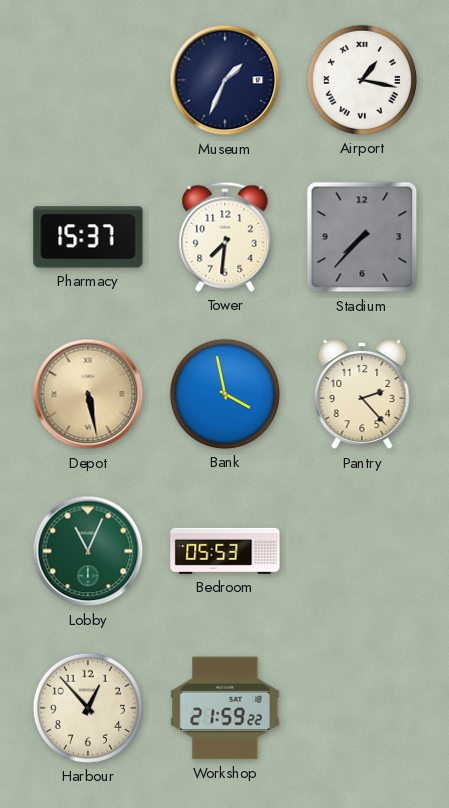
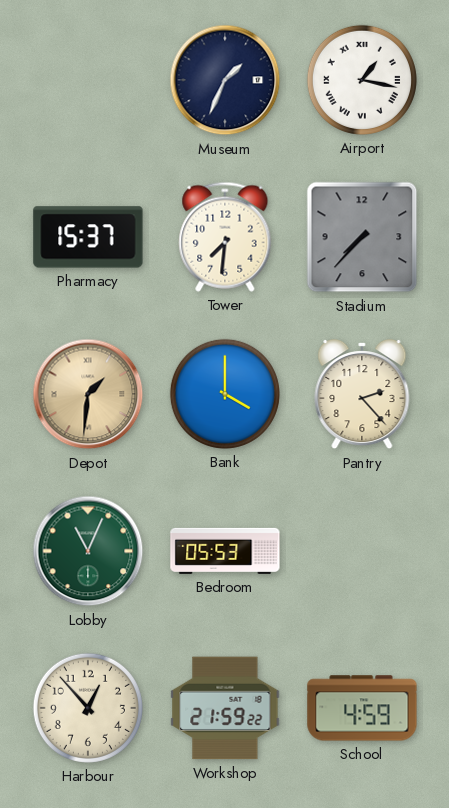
Depot: 5:28 -> 1:31 (88, 394)
Bank: 3:58 -> 4:00 (225, 394)
School: none -> 4:59 (362, 708)
